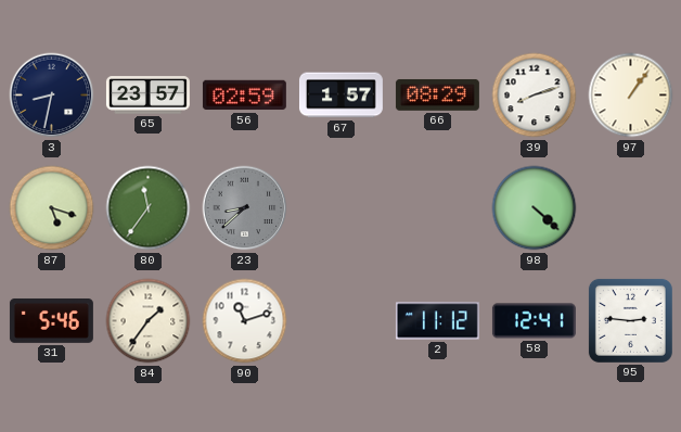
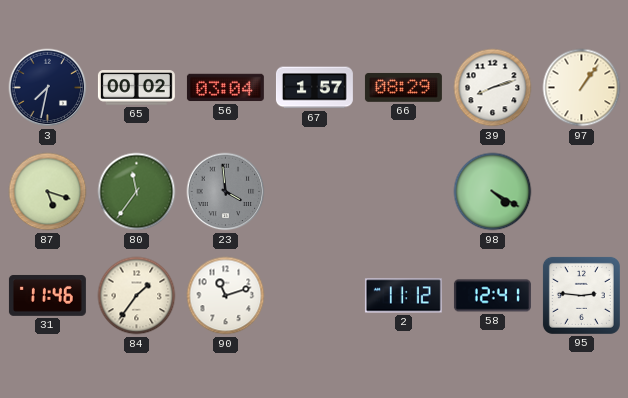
3: 8:32 -> 7:32 (48, 88)
65: 23:57 -> 00:02 (136, 88)
56: 02:59 -> 03:04 (225, 88)
23: 8:38 -> 3:59 (226, 192)
98: 4:22 -> 4:20 (493, 192)
31: 5:46 -> 11:46 (47, 296)
